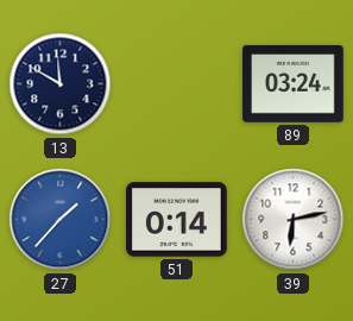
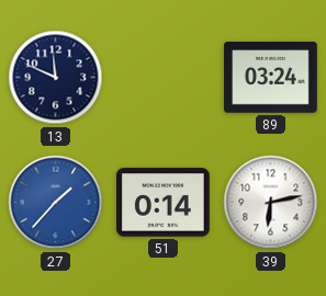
13: 11:50 -> 11:49 (56, 78)
